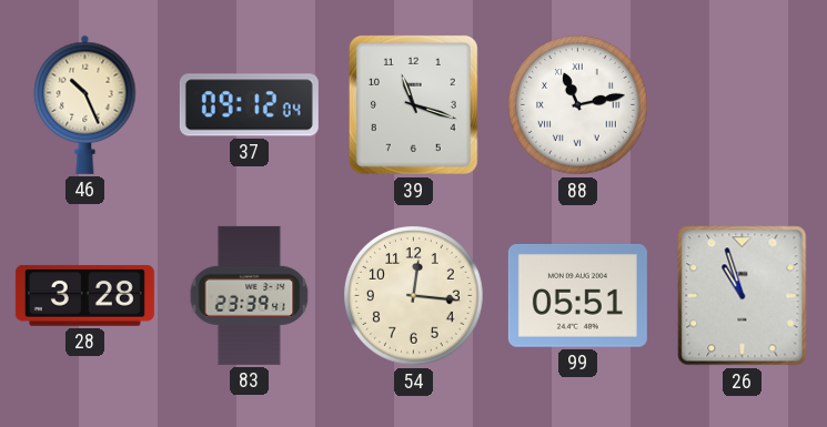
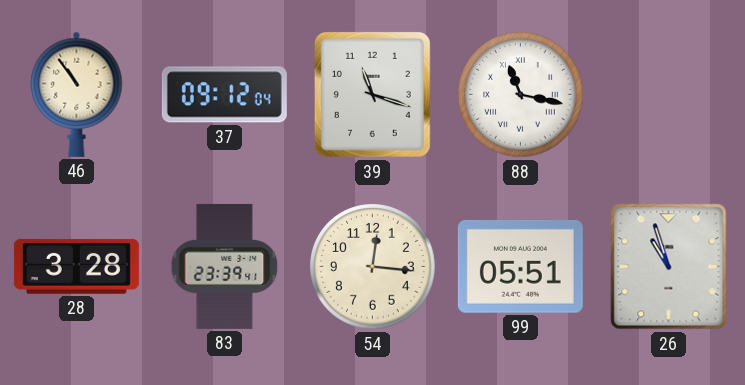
46: 10:26 -> 10:54 (77, 94)
88: 11:13 -> 11:17 (521, 95)
